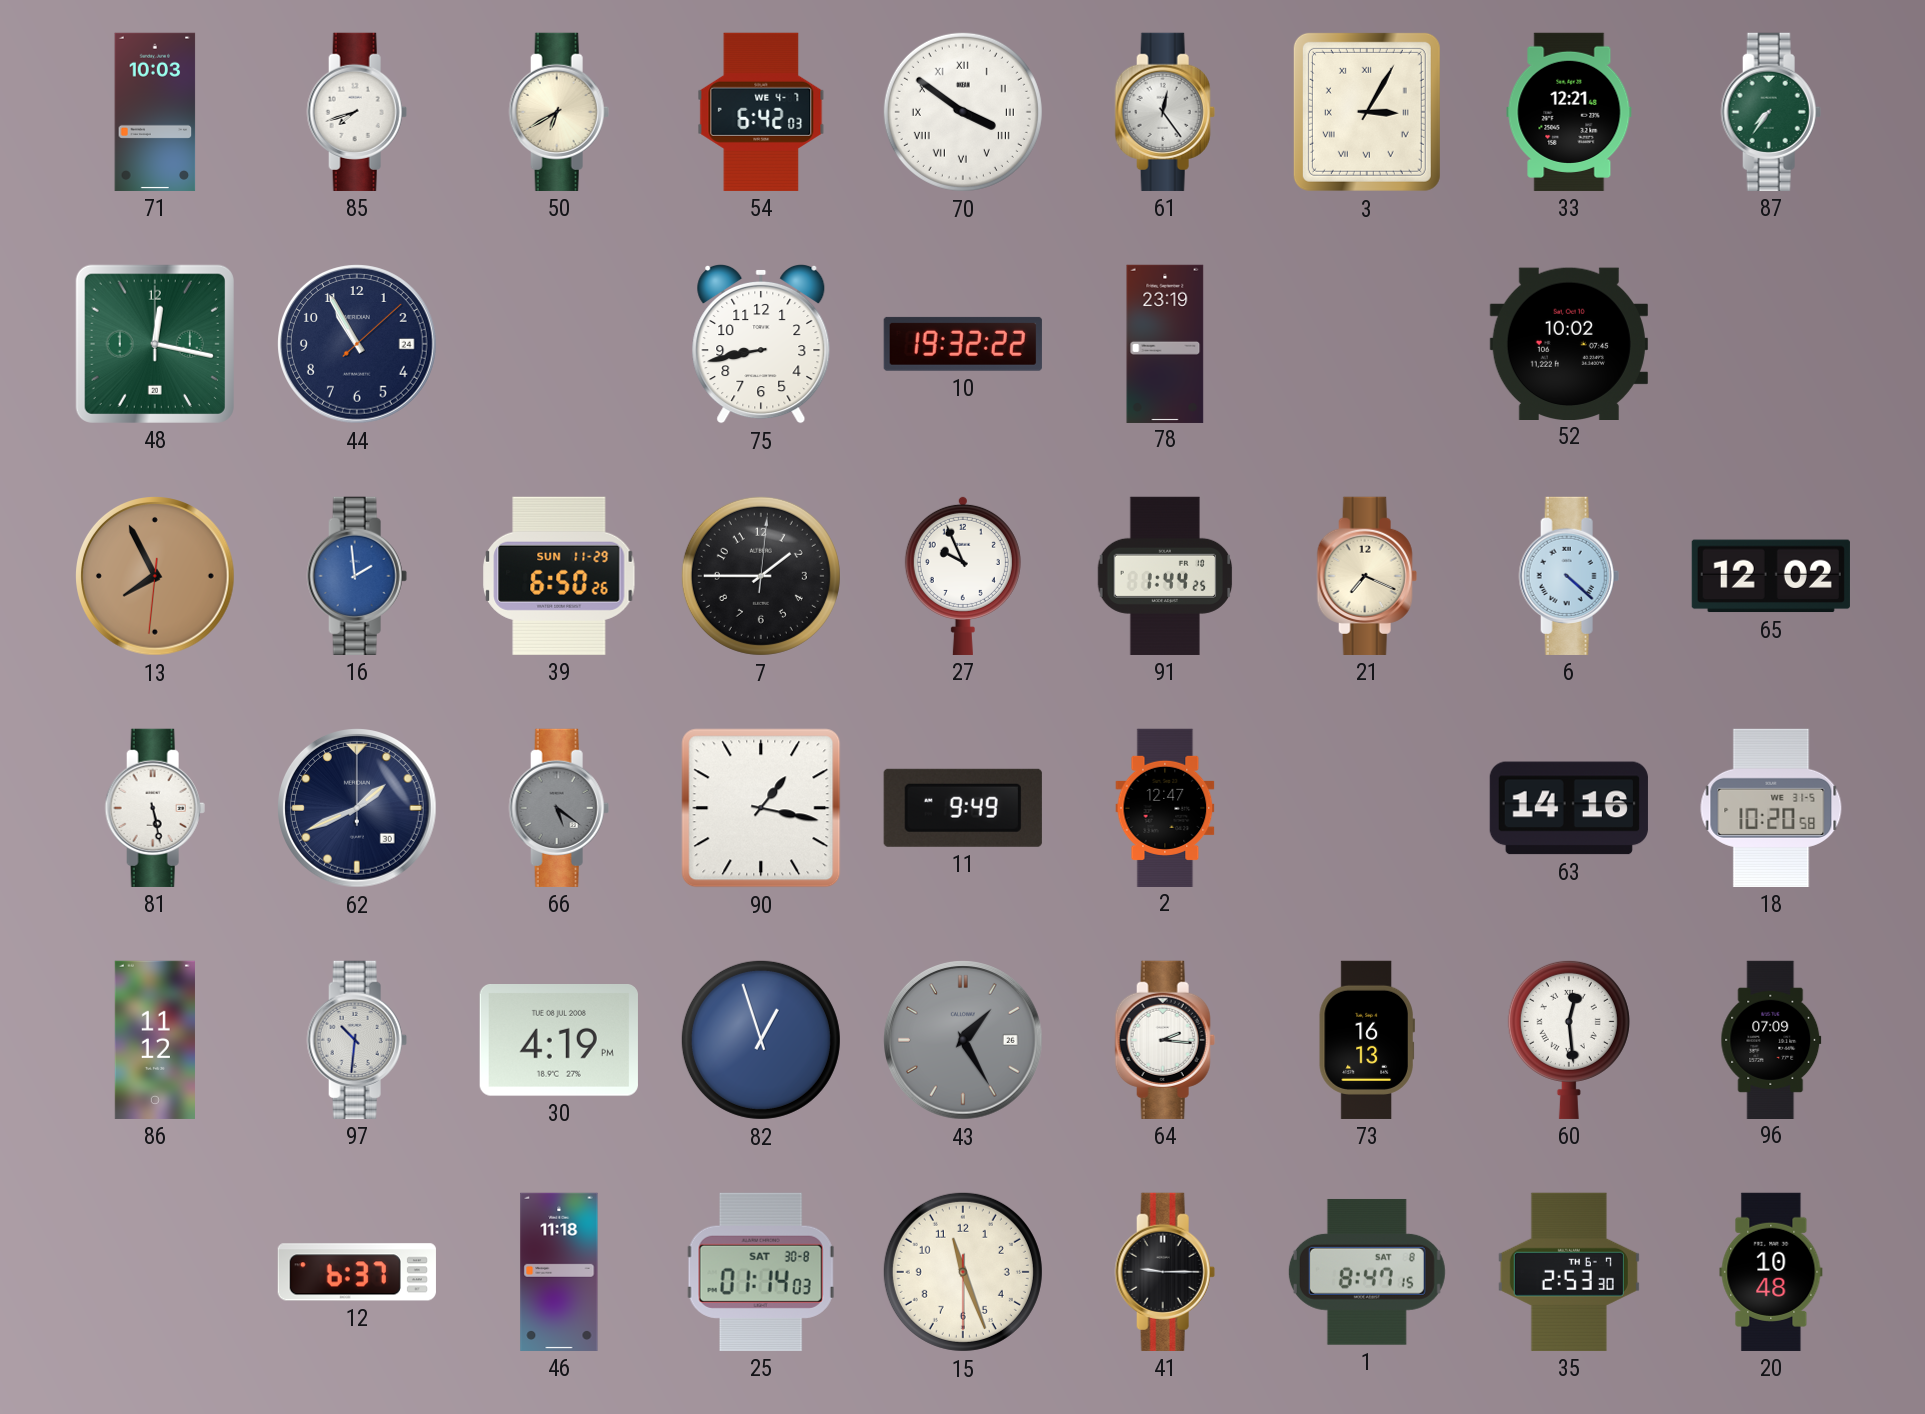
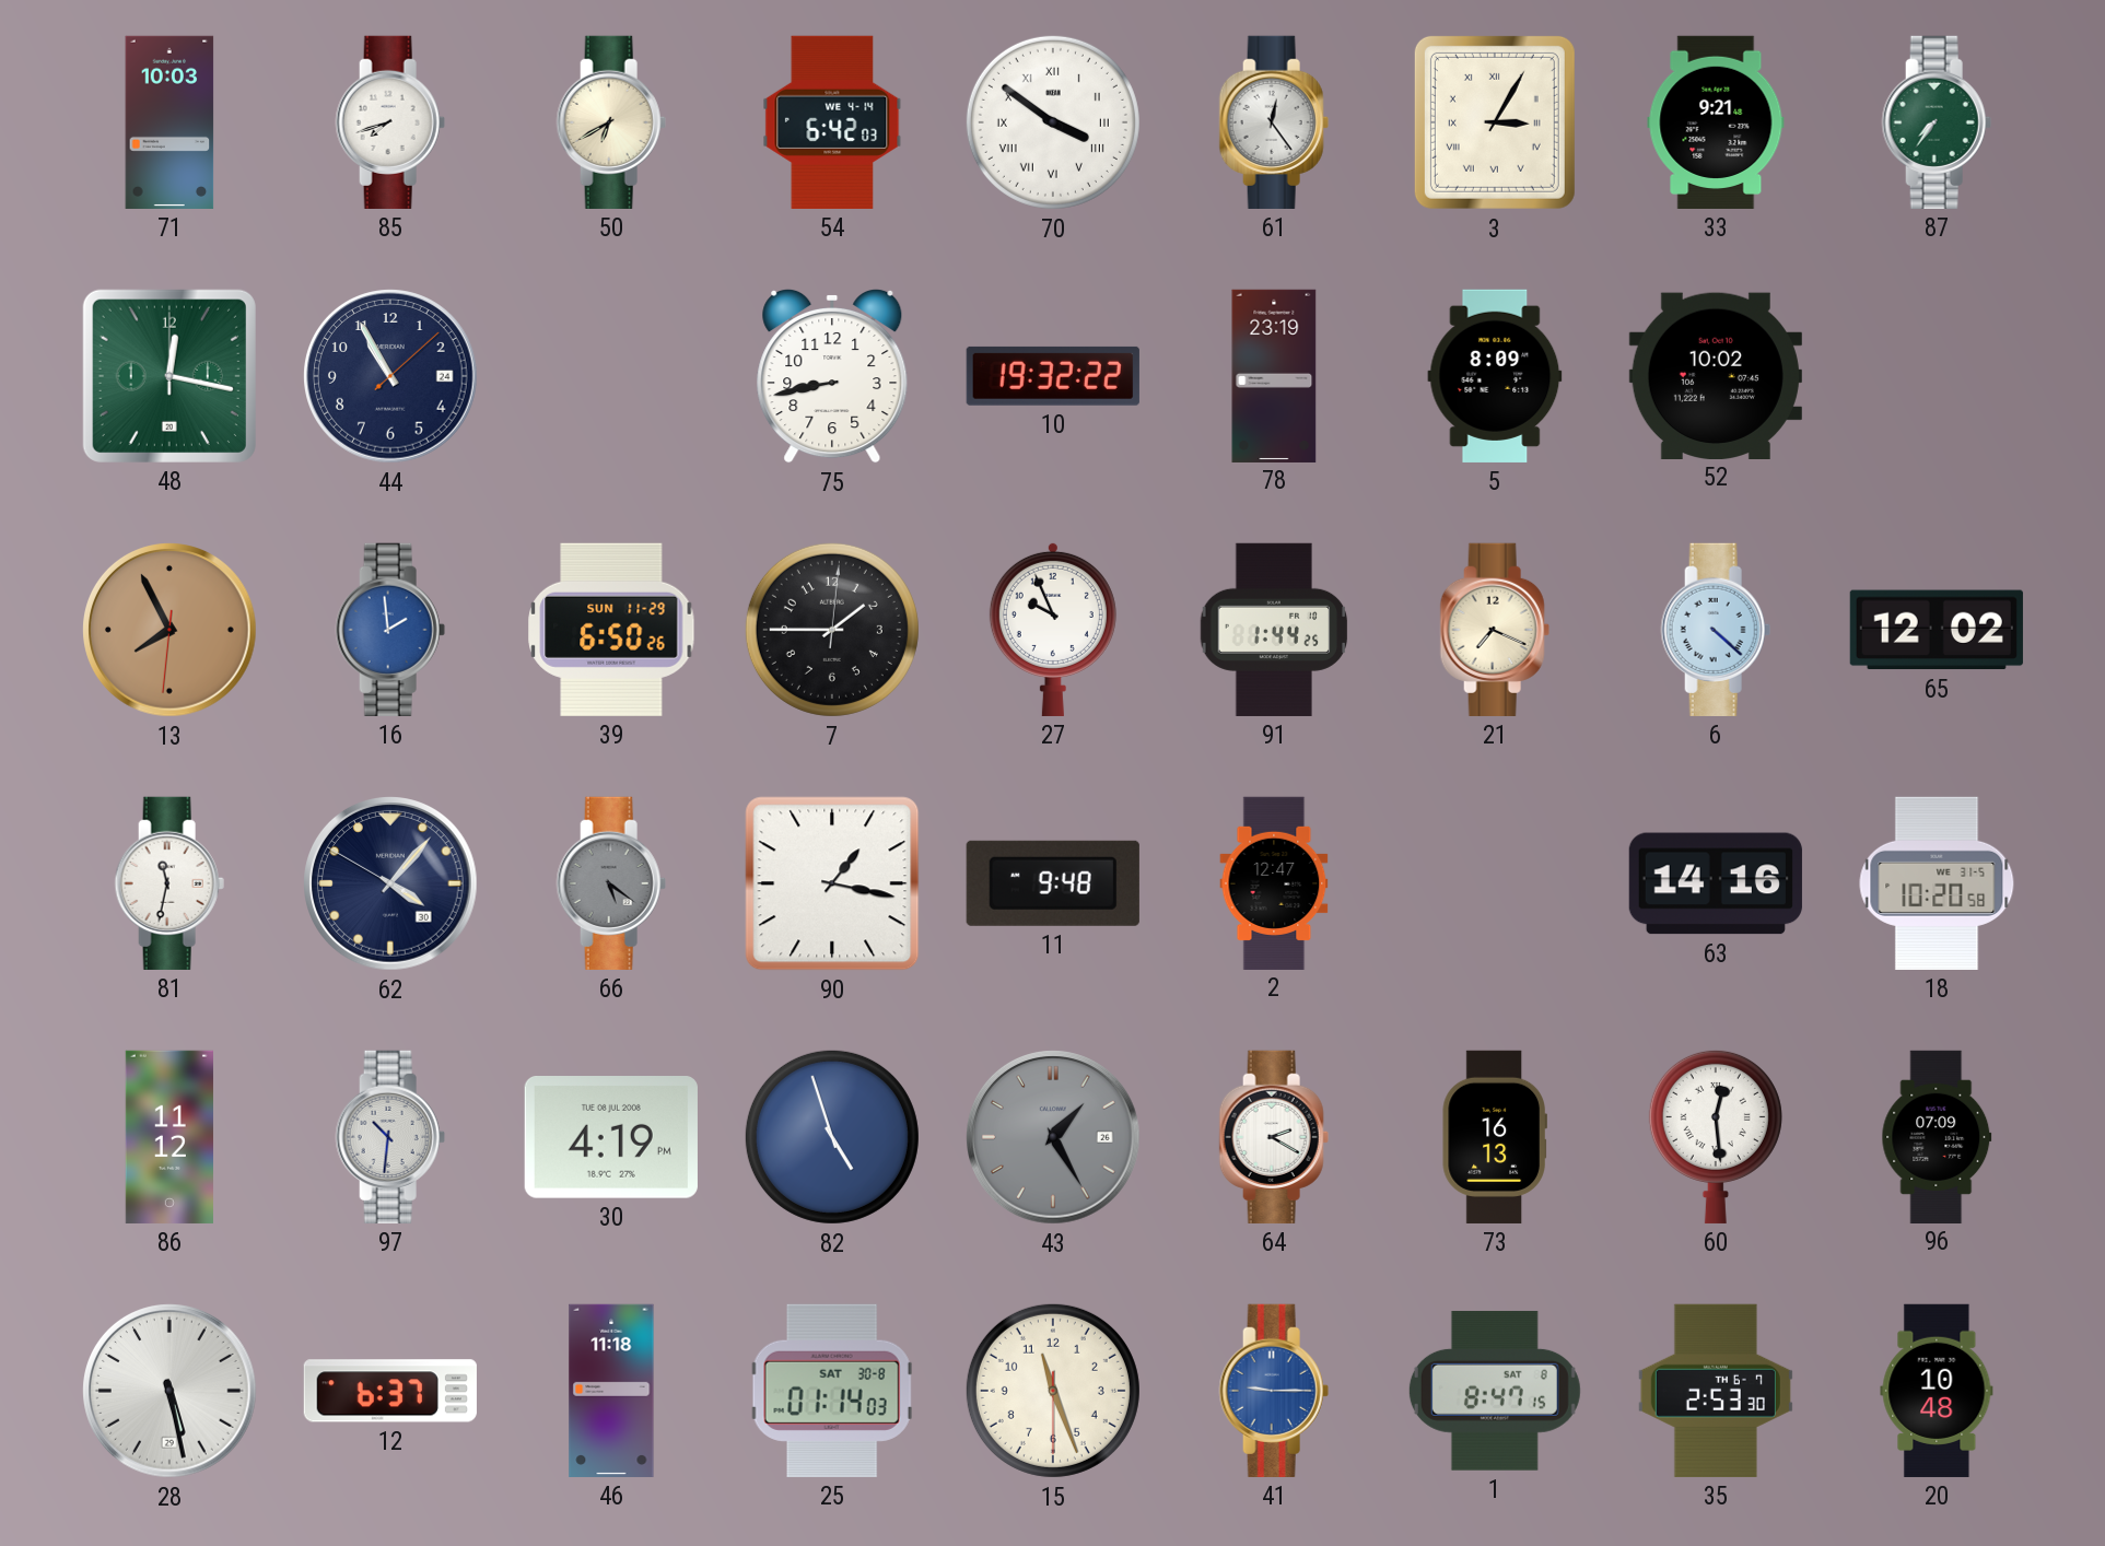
54 date: WE 4-7 -> WE 4-14 (832, 122)
33: 12:21 -> 9:21 (1716, 122)
5: none -> 8:09 (1495, 376)
81: 5:28 -> 11:32 (169, 883)
62: 1:41 -> 4:06 (391, 885)
11: 9:49 -> 9:48 (1053, 883)
82: 12:57 -> 4:57 (832, 1137)
64: 2:16 -> 2:20 (1274, 1137)
28: none -> 5:28 (171, 1392)
41 dial: black -> blue (1274, 1391)
